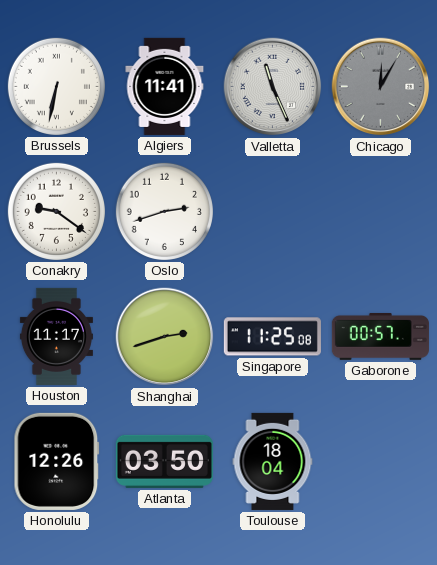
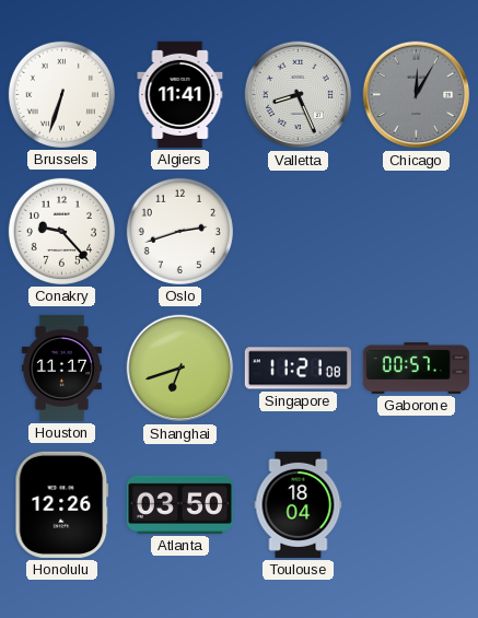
Brussels: 6:32 -> 6:33 (61, 94)
Valletta: 11:26 -> 8:26 (299, 95)
Conakry: 9:21 -> 9:23 (61, 231)
Shanghai: 2:42 -> 6:42 (180, 369)
Singapore: 11:25 -> 11:21 (298, 369)
